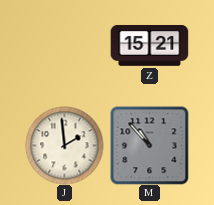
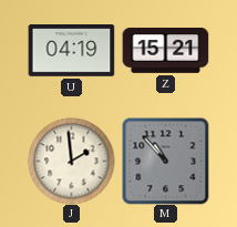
U: none -> 04:19 (71, 51)
